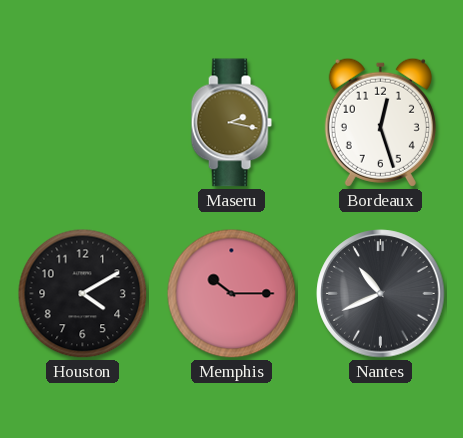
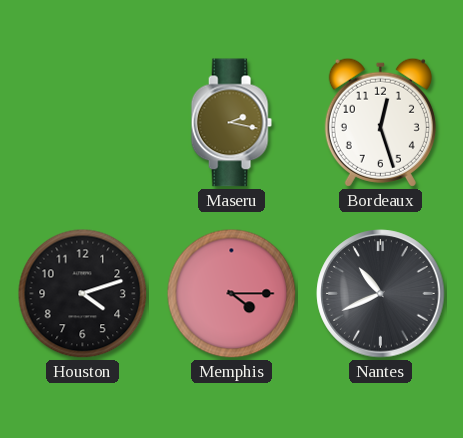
Houston: 4:10 -> 4:12 (83, 294)
Memphis: 10:15 -> 4:15 (232, 294)
